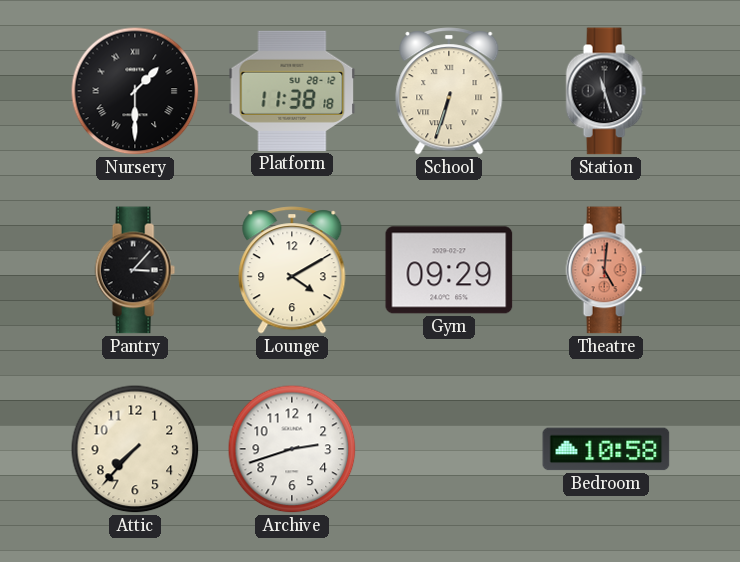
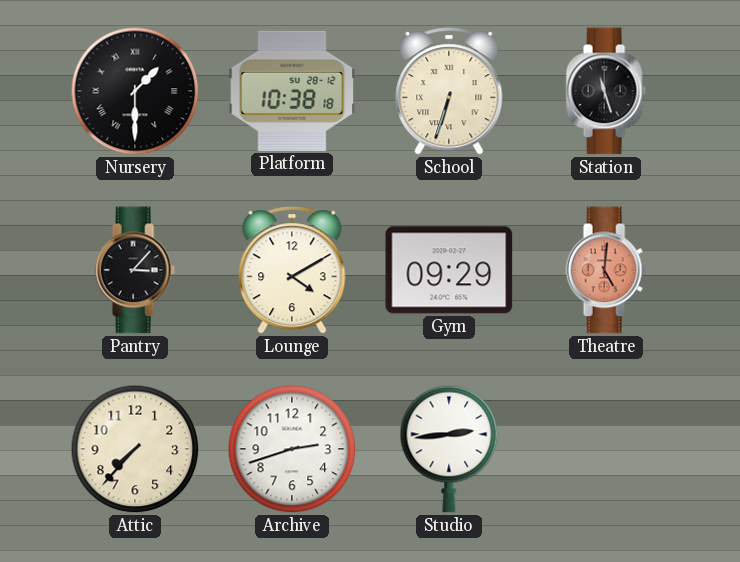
Platform: 11:38 -> 10:38 (292, 91)
Studio: none -> 2:44 (449, 449)
Bedroom: 10:58 -> none (606, 449)
